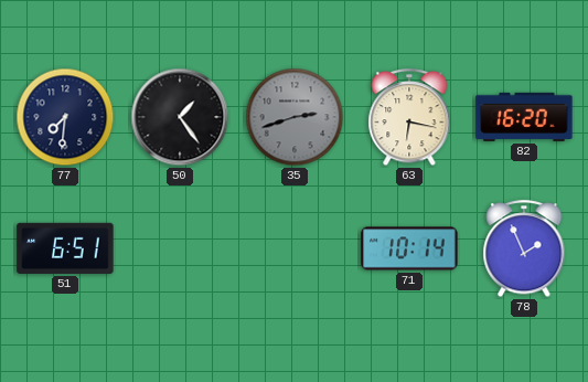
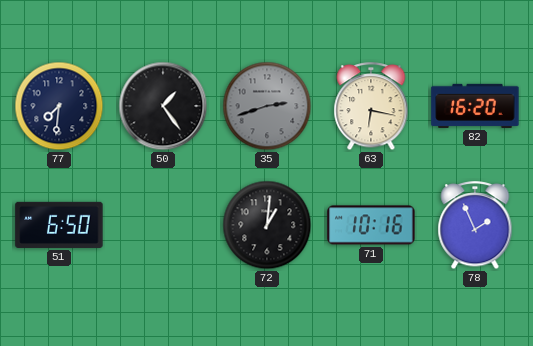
51: 6:51 -> 6:50 (59, 225)
72: none -> 1:01 (267, 225)
71: 10:14 -> 10:16 (371, 225)
